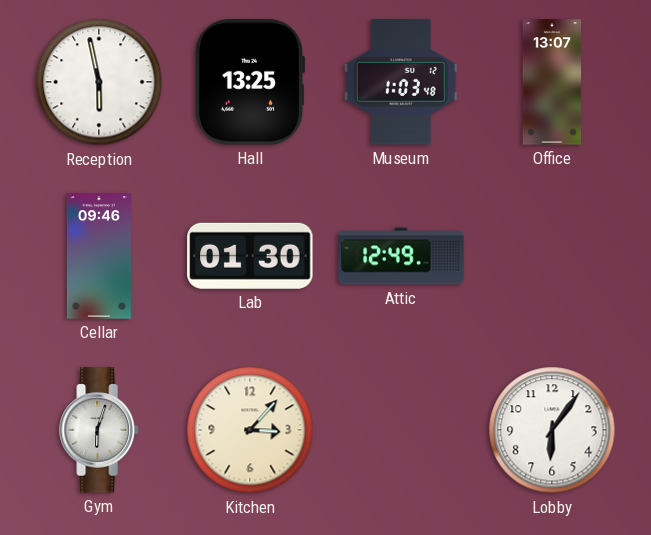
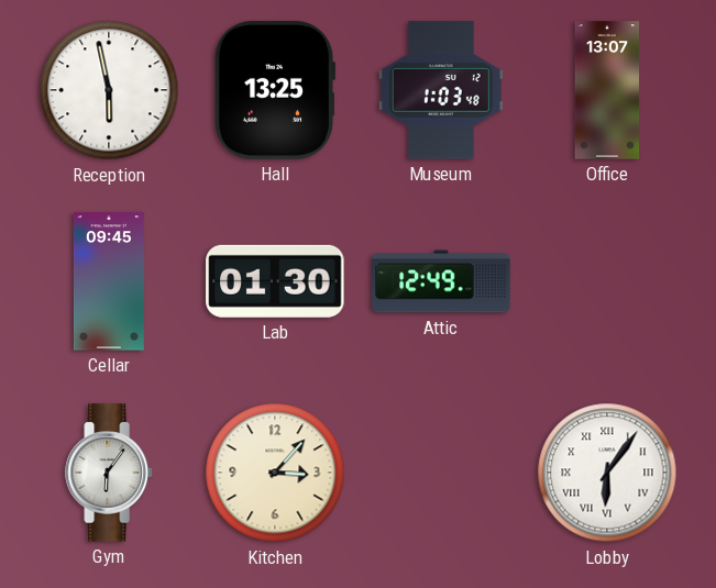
Cellar: 09:46 -> 09:45 (109, 281)
Gym: 6:03 -> 6:06 (109, 473)
Lobby numerals: Arabic -> Roman (607, 473)
